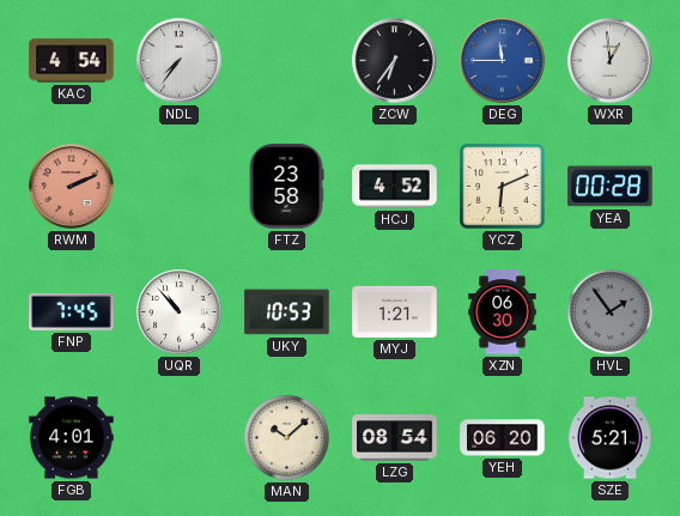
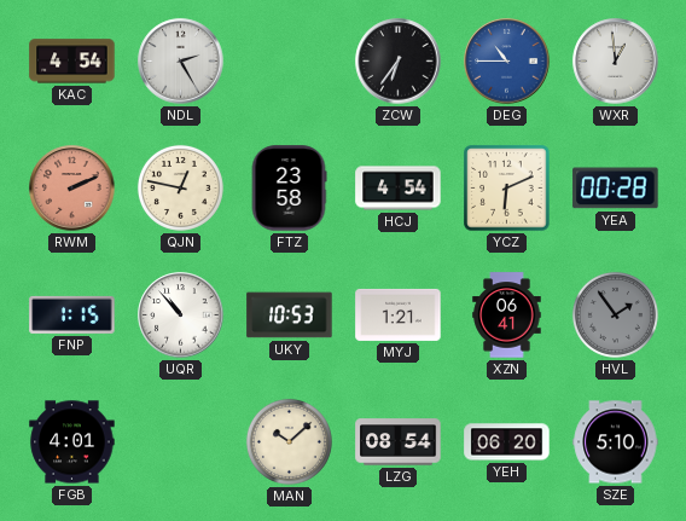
NDL: 7:36 -> 2:25 (181, 62)
DEG: 11:45 -> 10:45 (507, 62)
QJN: none -> 12:47 (180, 187)
HCJ: 4:52 -> 4:54 (399, 189)
FNP: 7:45 -> 1:15 (72, 314)
XZN: 06:30 -> 06:41 (507, 316)
SZE: 5:21 -> 5:10 (616, 442)
